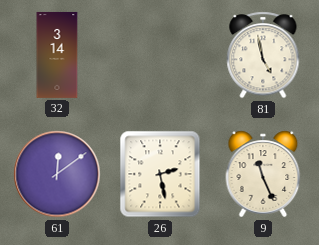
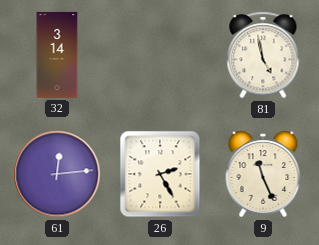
61: 12:09 -> 12:14 (57, 174)
26: 2:28 -> 2:25 (160, 174)
